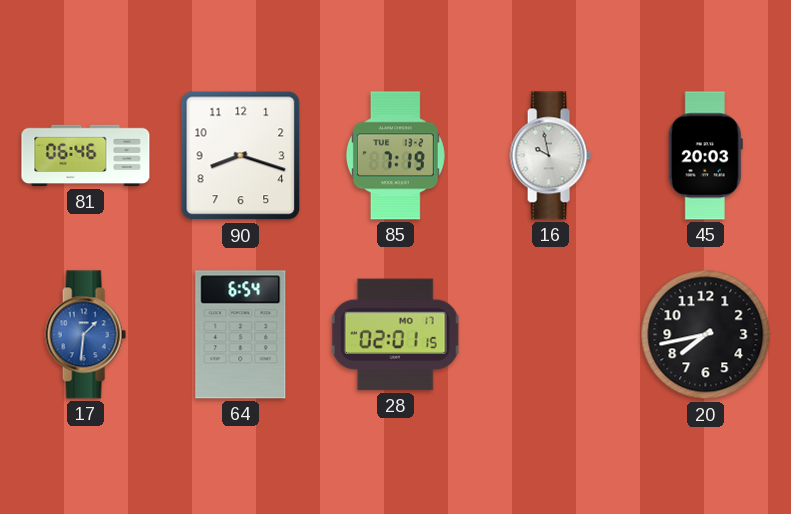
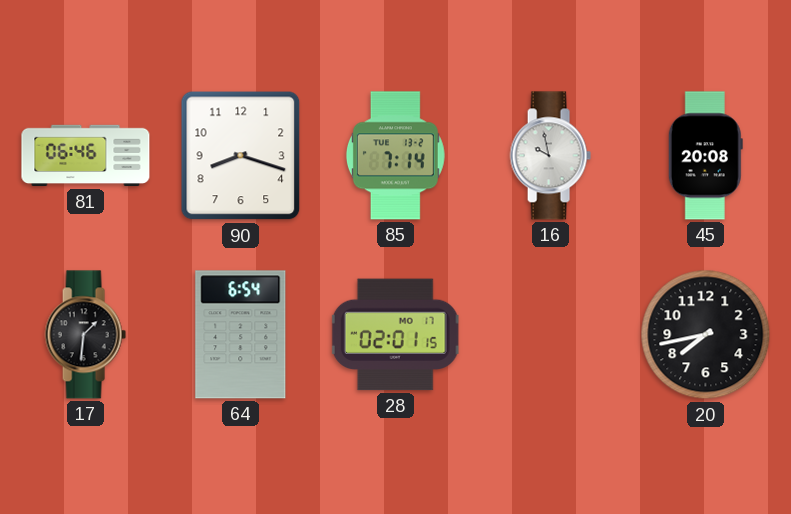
85: 7:19 -> 7:14 (395, 156)
45: 20:03 -> 20:08 (705, 156)
17 dial: blue -> black (85, 335)
